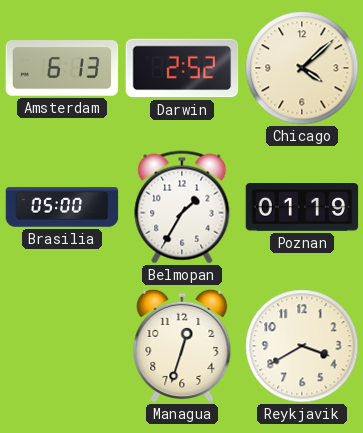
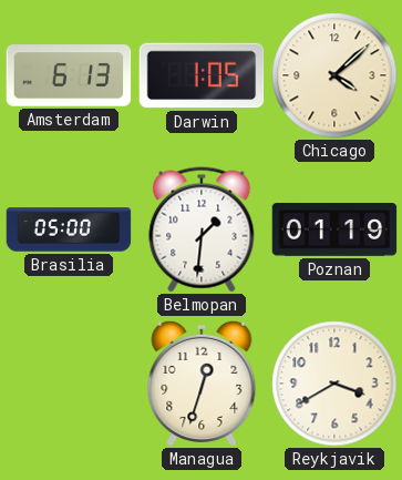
Darwin: 2:52 -> 1:05 (202, 75)
Belmopan: 1:35 -> 1:31 (202, 229)
